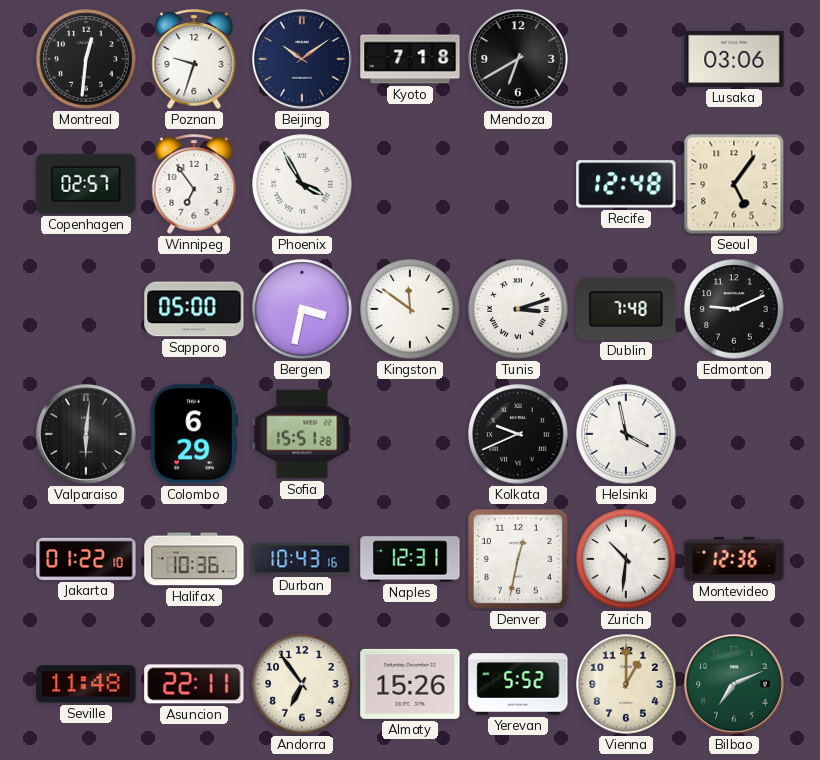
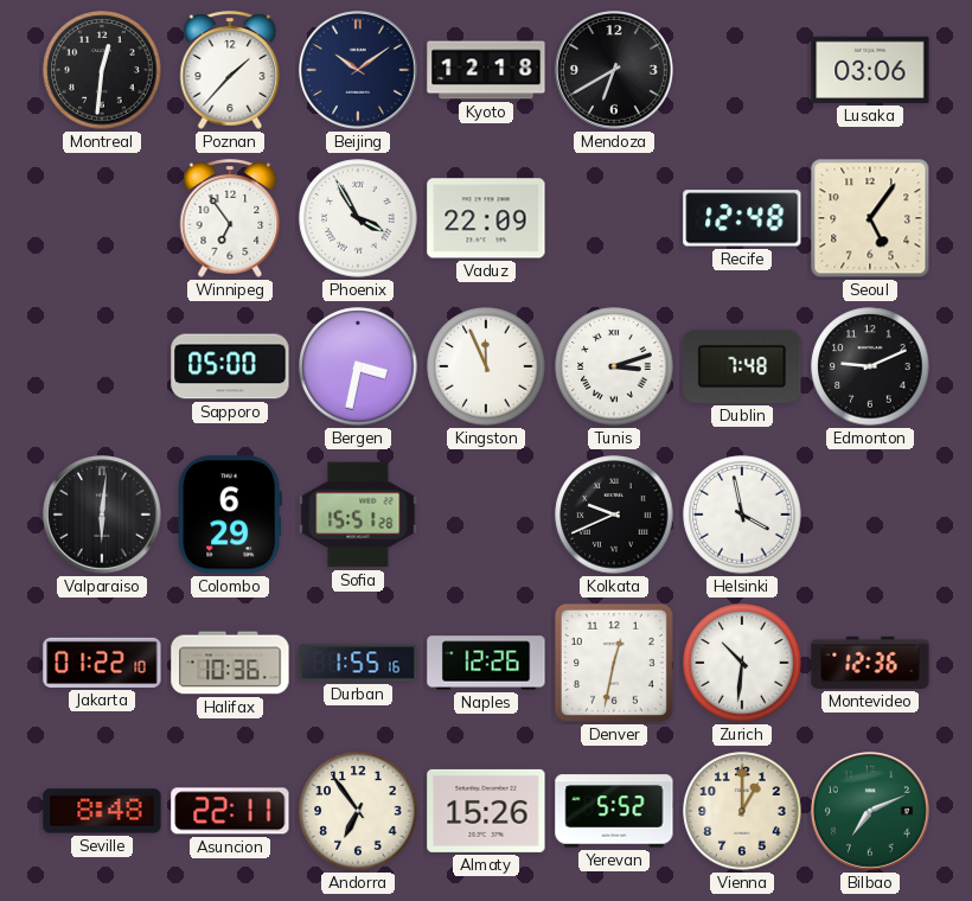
Poznan: 9:33 -> 1:37 (230, 70)
Kyoto: 7:18 -> 12:18 (486, 70)
Copenhagen: 02:57 -> none (86, 184)
Vaduz: none -> 22:09 (486, 218)
Kingston: 11:51 -> 11:56 (486, 366)
Durban: 10:43 -> 1:55 (358, 663)
Naples: 12:31 -> 12:26 (486, 663)
Seville: 11:48 -> 8:48 (102, 811)
